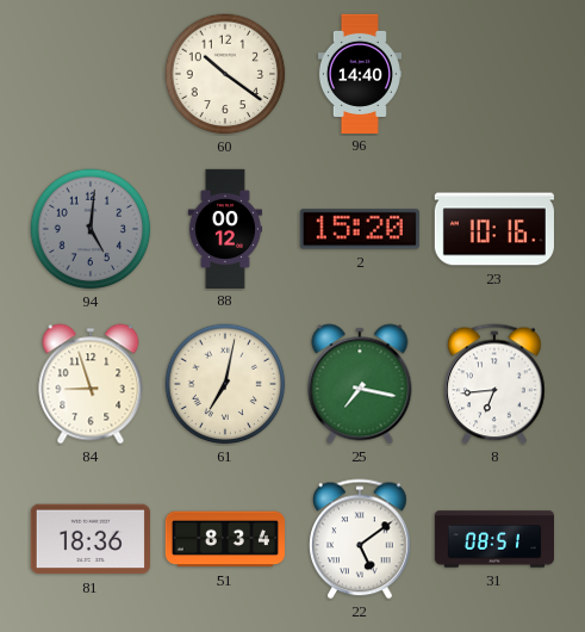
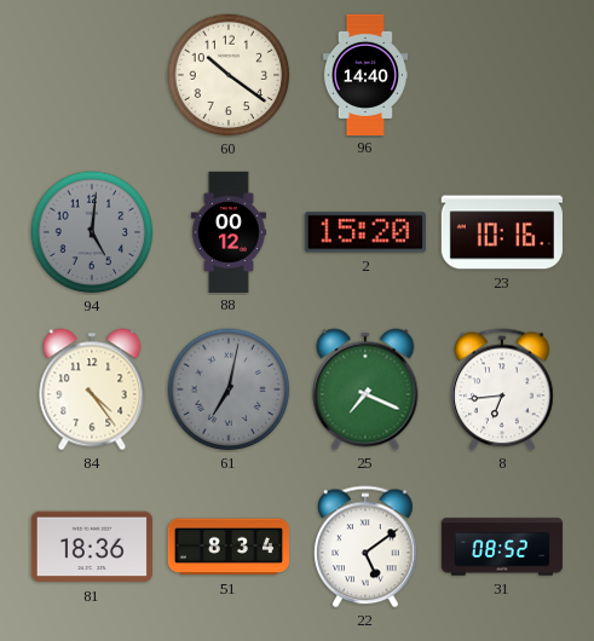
84: 8:57 -> 4:24 (92, 389)
61 dial: cream -> grey (229, 389)
25: 7:17 -> 7:19 (365, 389)
31: 08:51 -> 08:52 (501, 547)
